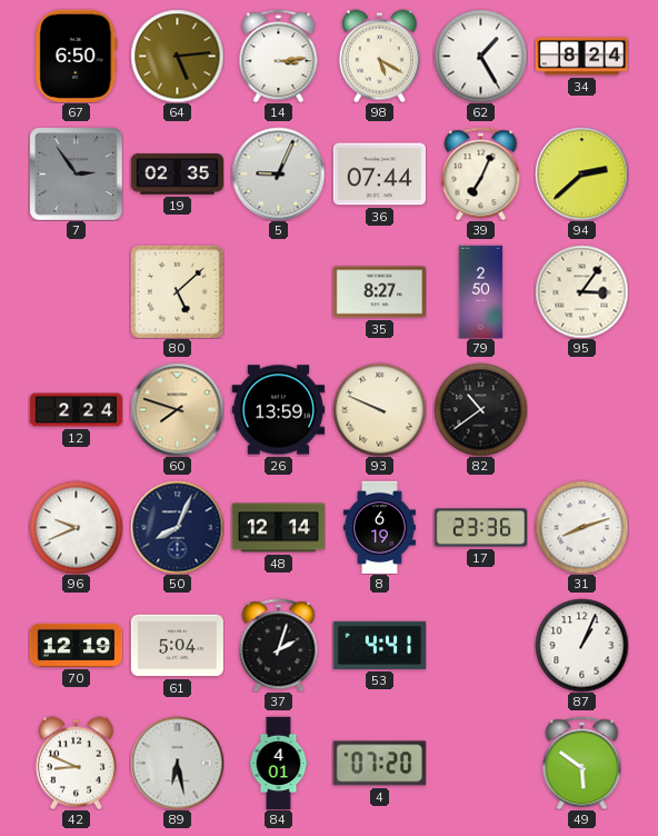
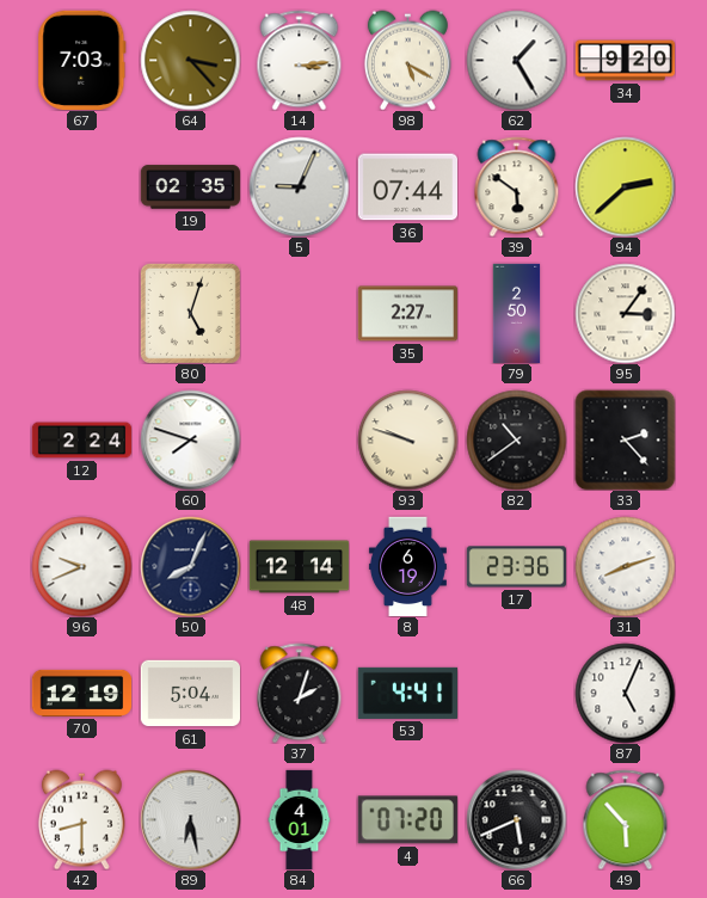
67: 6:50 -> 7:03 (82, 60)
64: 5:14 -> 3:23 (190, 60)
34: 8:24 -> 9:20 (625, 61)
7: 2:54 -> none (77, 175)
39: 7:04 -> 5:51 (517, 186)
80: 5:08 -> 5:03 (190, 313)
35: 8:27 -> 2:27 (407, 314)
60 dial: champagne -> white (190, 439)
26: 13:59 -> none (278, 410)
93: 9:49 -> 9:48 (407, 439)
33: none -> 2:23 (625, 439)
87: 1:04 -> 5:04 (625, 693)
42: 8:49 -> 8:30 (81, 819)
66: none -> 5:41 (516, 819)
49: 5:51 -> 5:53 (626, 819)
